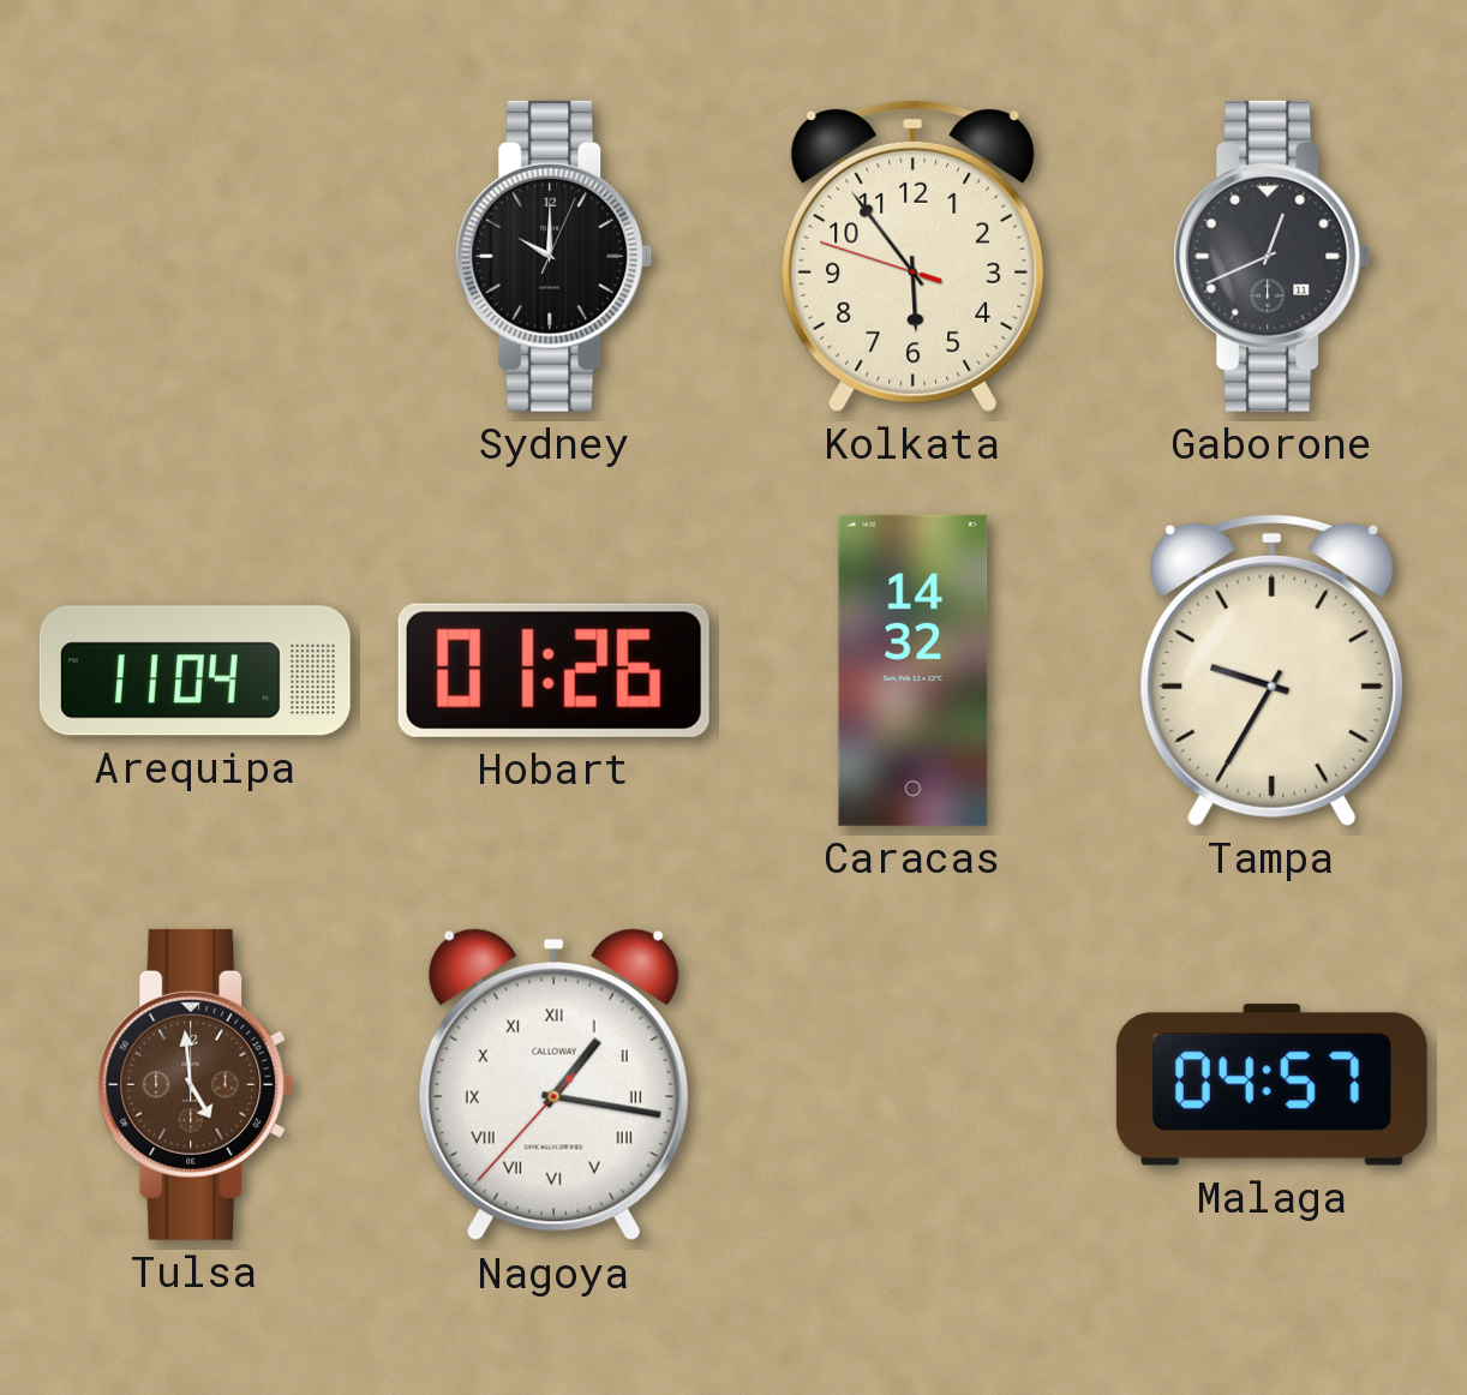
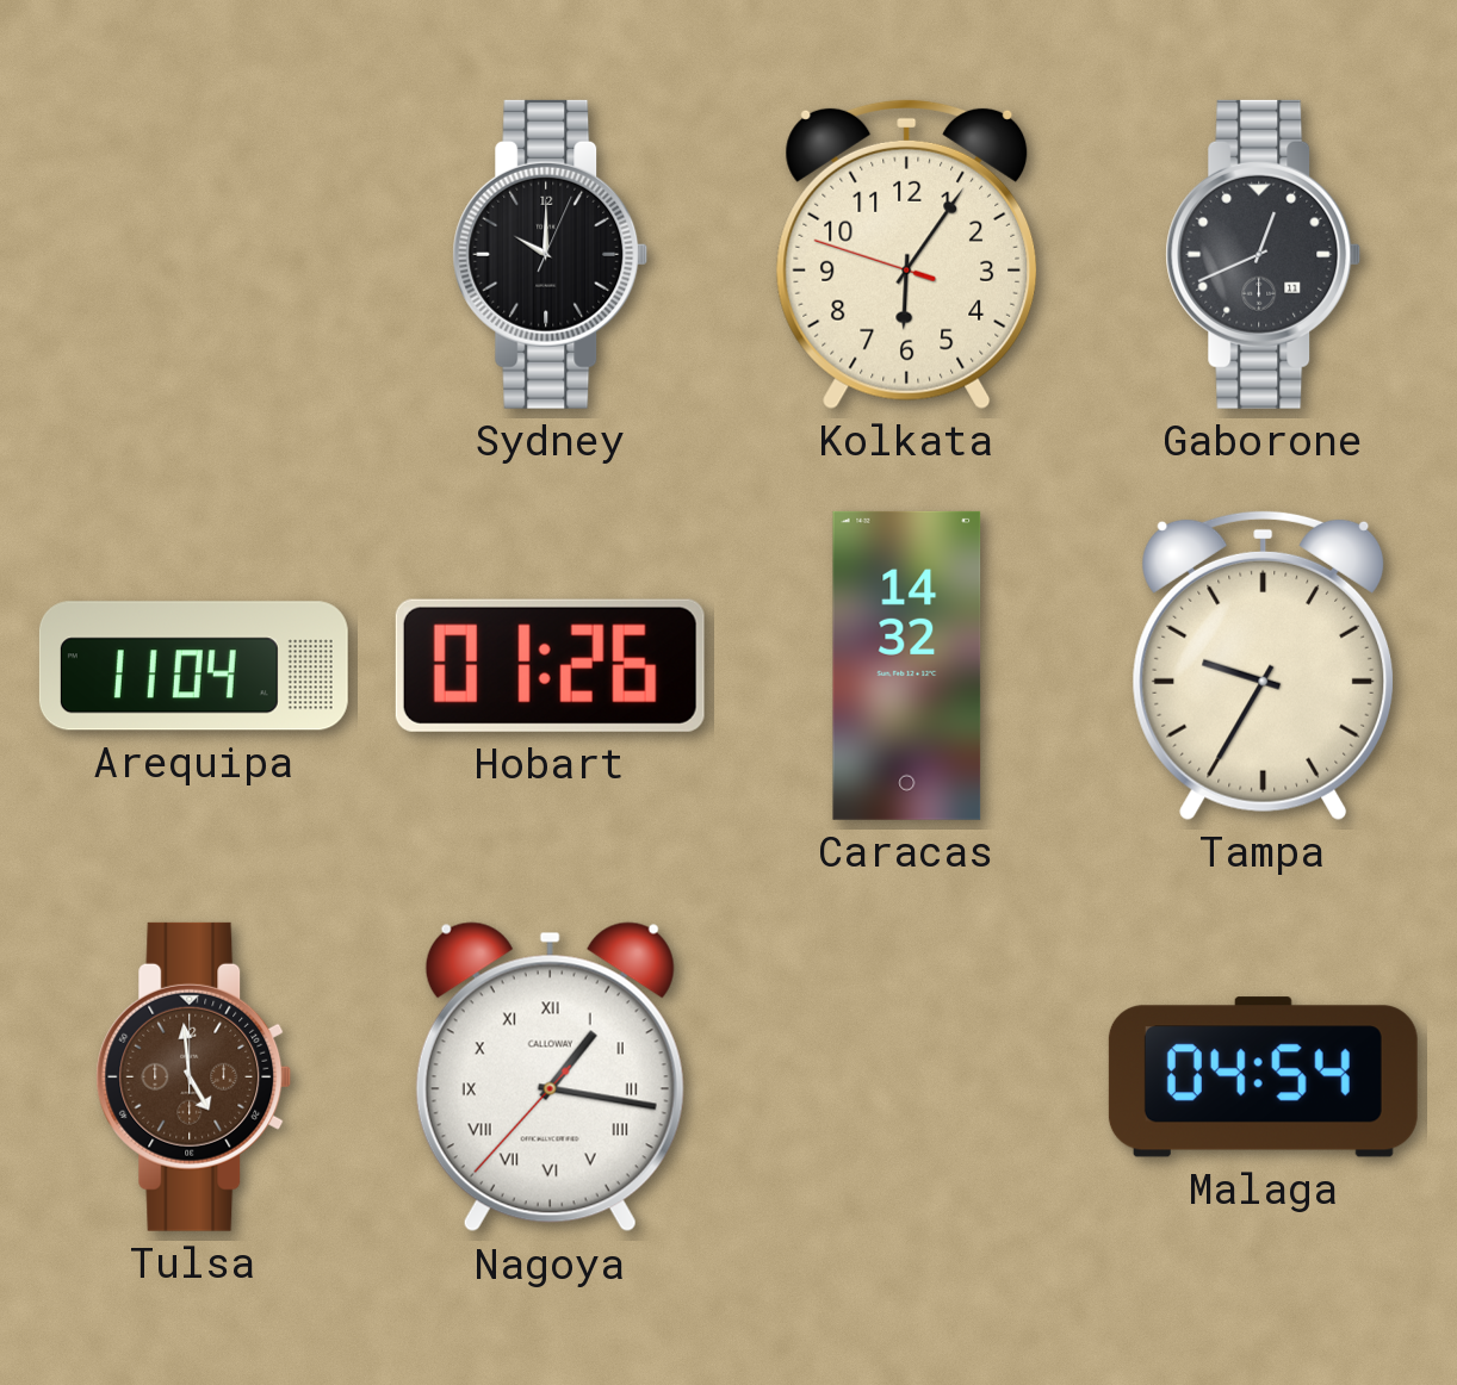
Kolkata: 5:53 -> 6:05 (907, 254)
Malaga: 04:57 -> 04:54 (1263, 1077)
